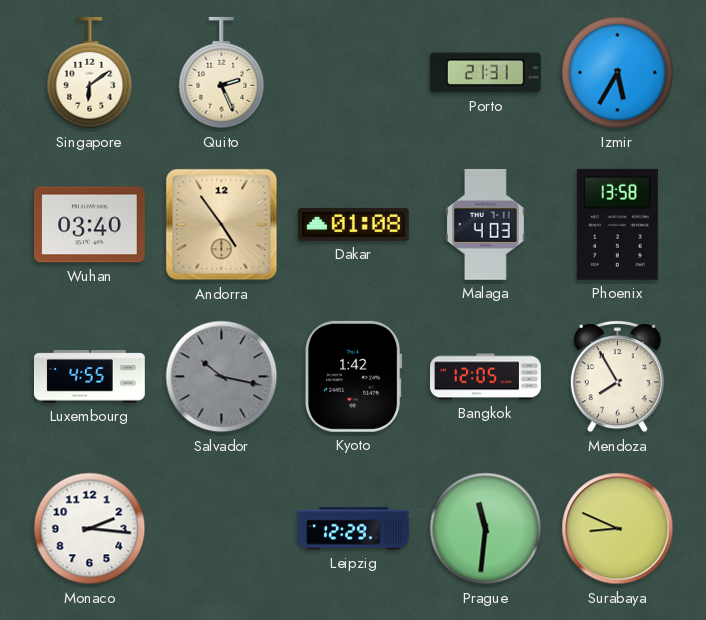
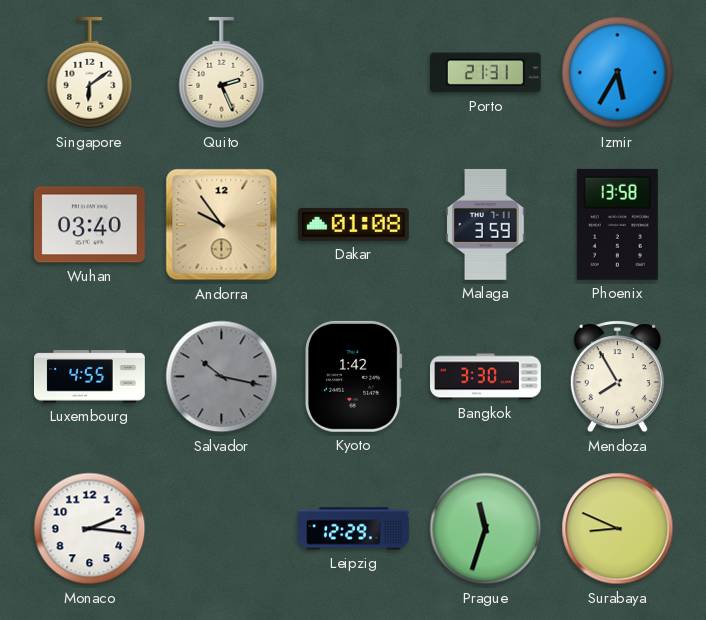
Andorra: 4:54 -> 9:54 (222, 225)
Malaga: 4:03 -> 3:59 (486, 224)
Bangkok: 12:05 -> 3:30 (486, 377)
Prague: 11:31 -> 11:33 (486, 529)
